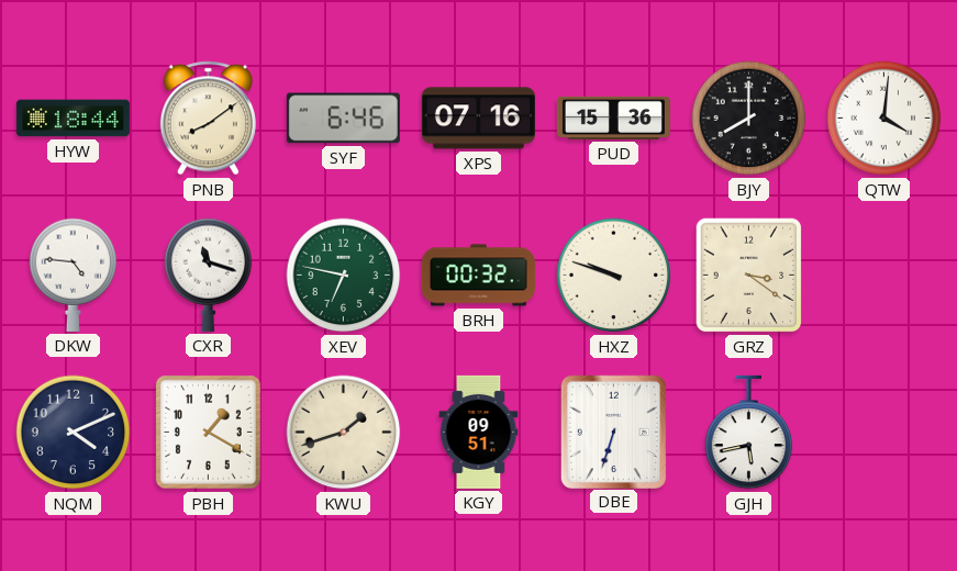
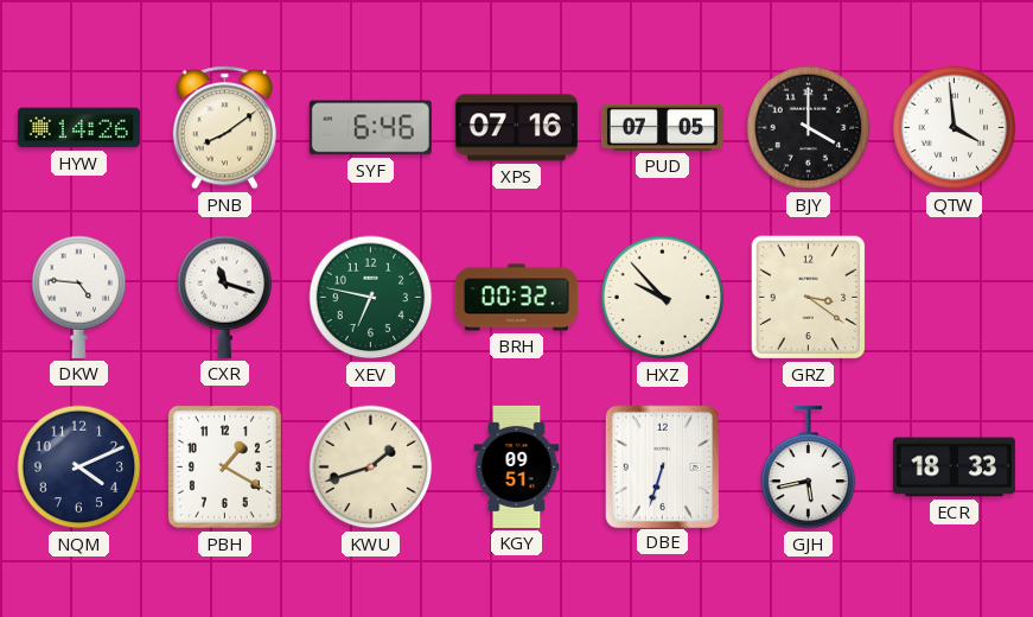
HYW: 18:44 -> 14:26 (78, 128)
PUD: 15:36 -> 07:05 (662, 127)
BJY: 8:00 -> 4:00 (809, 128)
QTW: 4:01 -> 3:59 (955, 128)
HXZ: 9:48 -> 9:53 (663, 298)
ECR: none -> 18:33 (954, 467)
